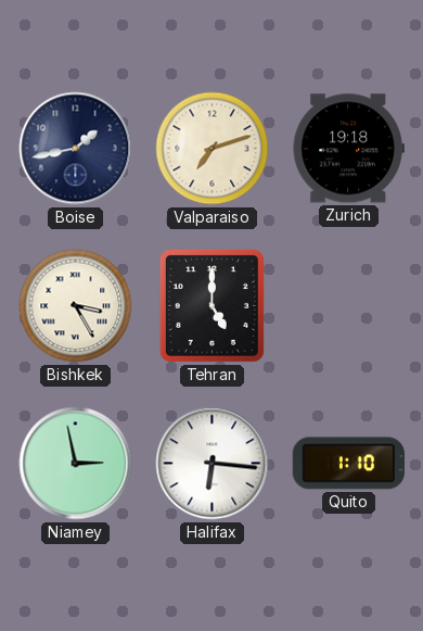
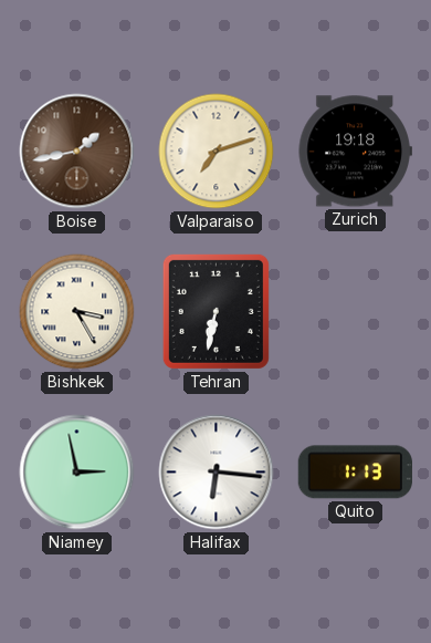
Boise dial: navy -> brown (77, 152)
Tehran: 5:00 -> 6:32 (215, 311)
Quito: 1:10 -> 1:13 (355, 473)
